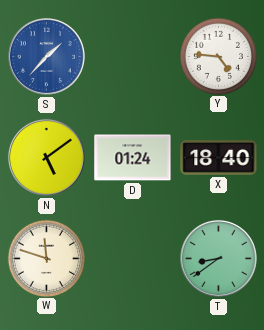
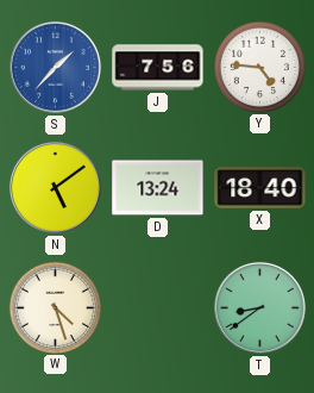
J: none -> 7:56 (158, 68)
D: 01:24 -> 13:24 (158, 188)
W: 11:48 -> 4:27 (55, 307)
